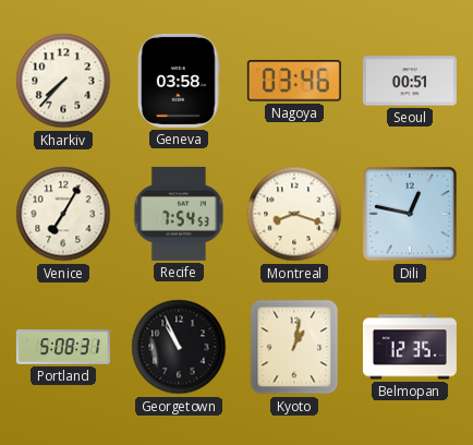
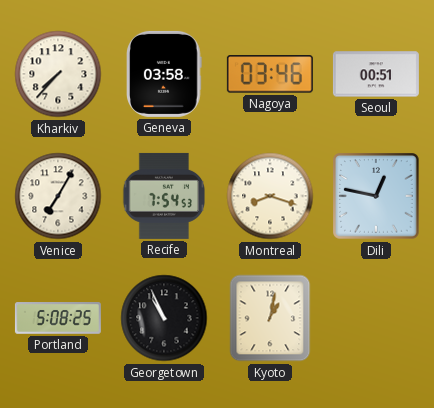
Portland: 5:08:31 -> 5:08:25 (58, 318)
Belmopan: 12:35 -> none (410, 347)
